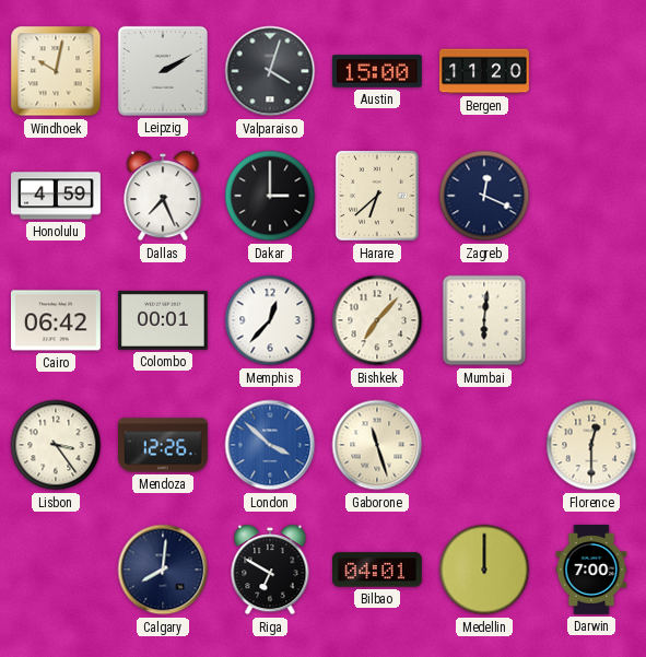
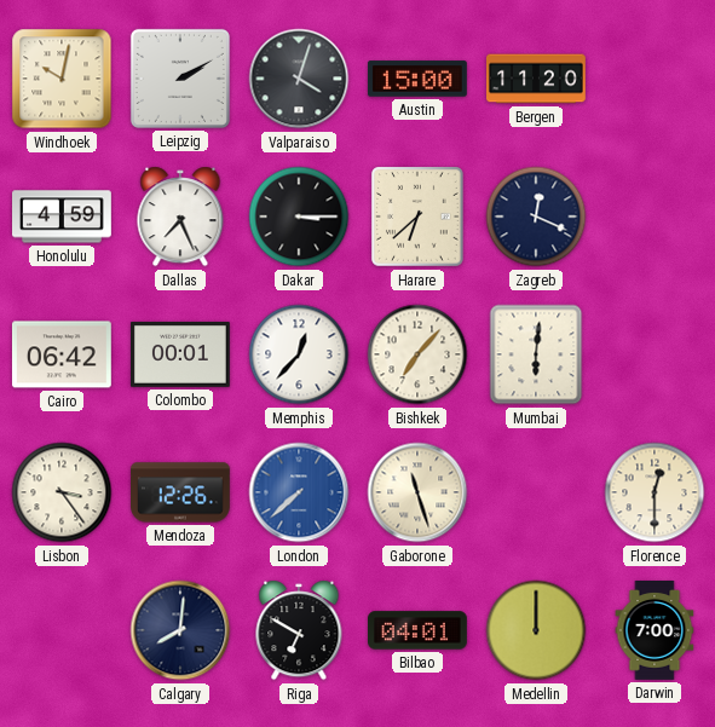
Dakar: 3:00 -> 3:15 (299, 217)
London: 3:52 -> 7:38 (299, 492)
